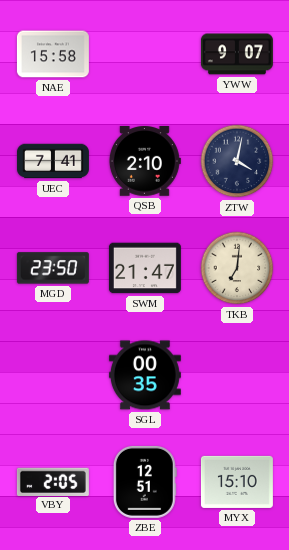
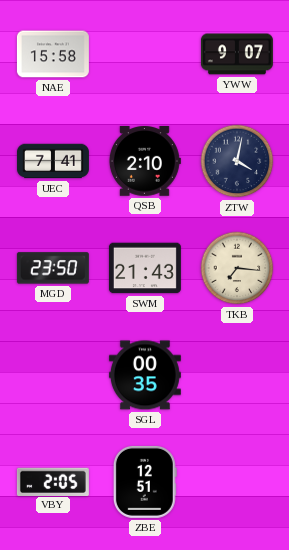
SWM: 21:47 -> 21:43 (145, 268)
TKB: 7:01 -> 7:16 (237, 268)
MYX: 15:10 -> none (237, 482)
